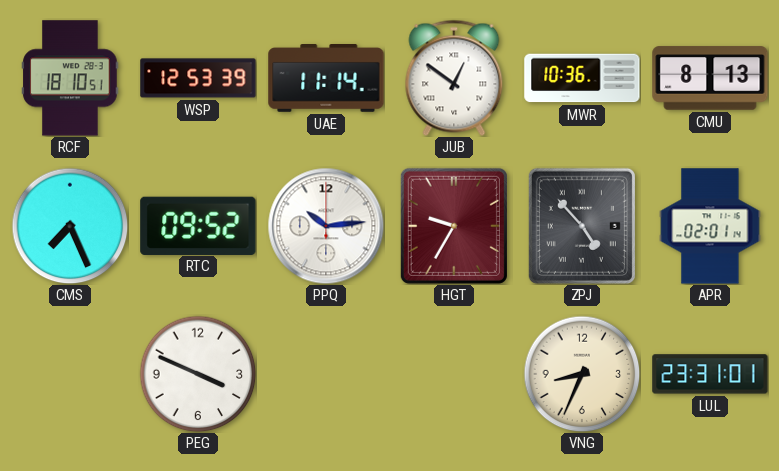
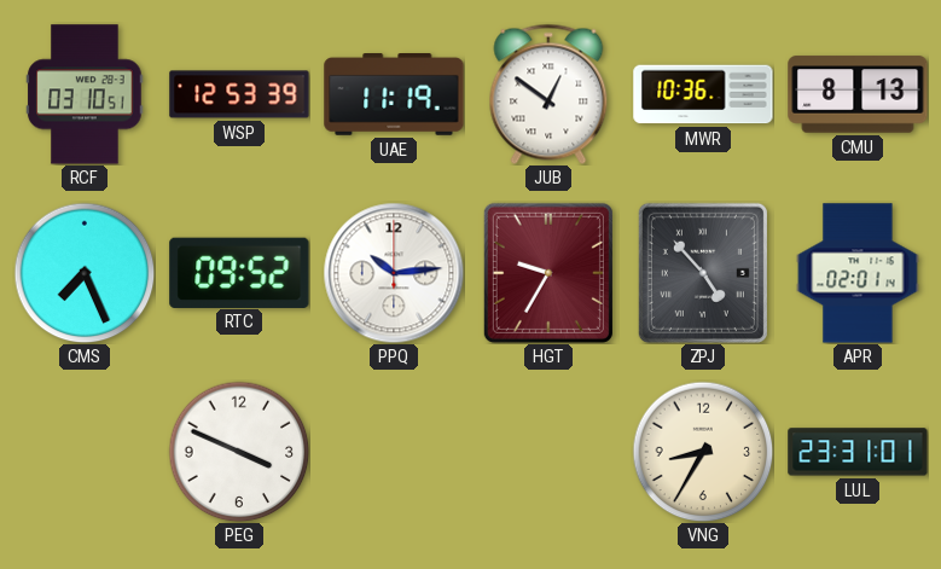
RCF: 18:10 -> 03:10 (85, 94)
UAE: 11:14 -> 11:19 (394, 95)
VNG: 8:34 -> 8:35 (703, 452)
